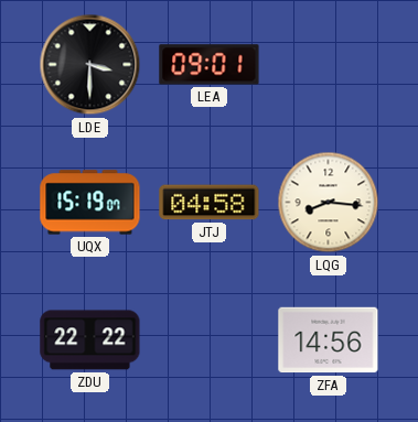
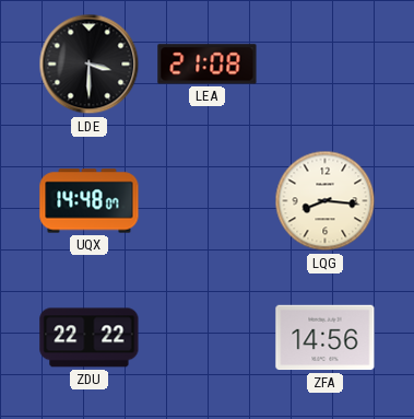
LEA: 09:01 -> 21:08 (208, 65)
UQX: 15:19 -> 14:48 (90, 201)
JTJ: 04:58 -> none (210, 203)
